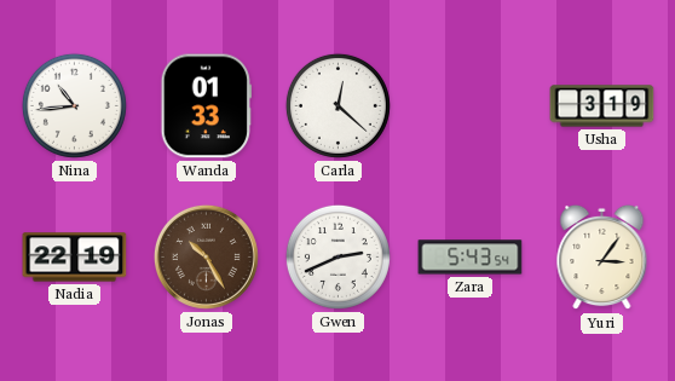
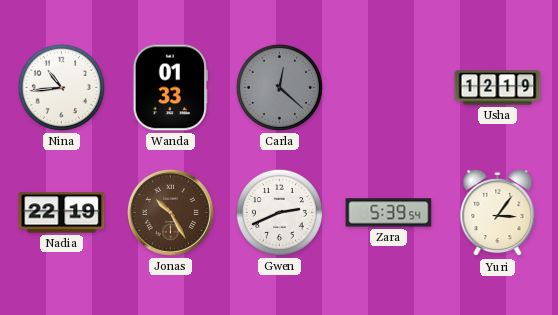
Carla dial: white -> grey (279, 87)
Usha: 3:19 -> 12:19 (498, 88)
Zara: 5:43 -> 5:39 (389, 213)
